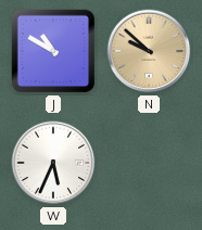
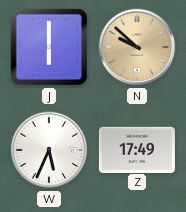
J: 10:50 -> 6:00 (49, 47)
Z: none -> 17:49 (137, 149)
